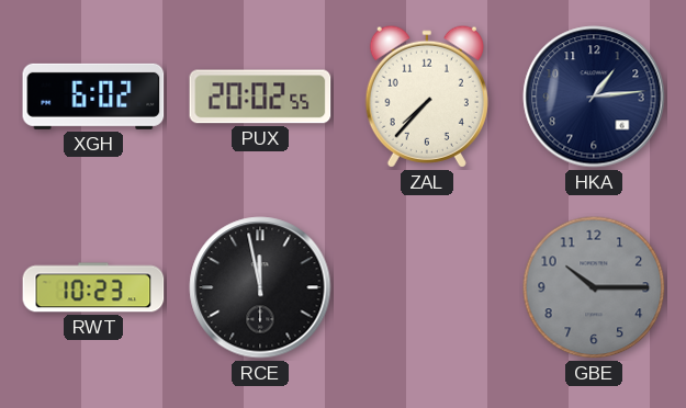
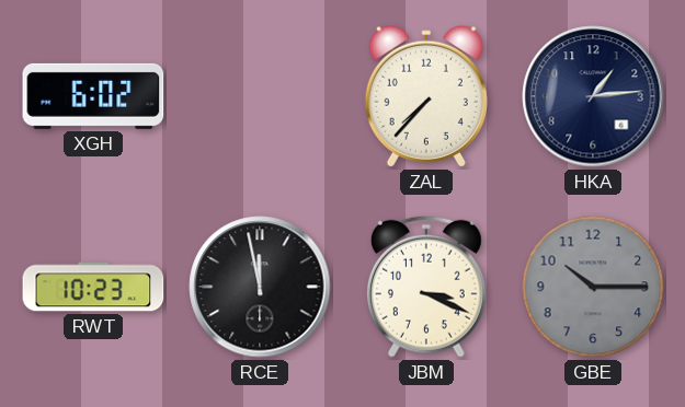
PUX: 20:02 -> none (260, 97)
JBM: none -> 3:19 (426, 287)
